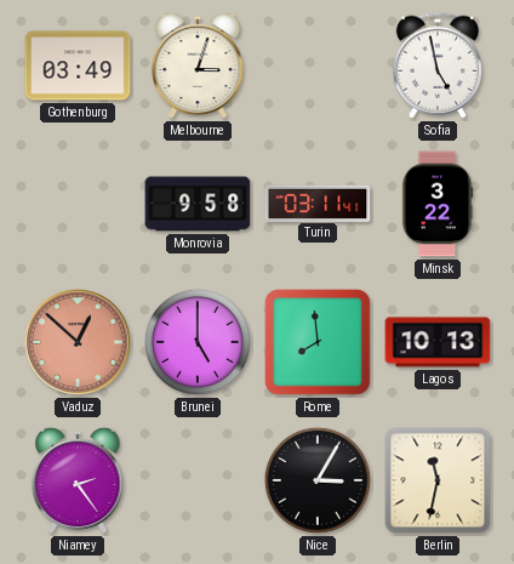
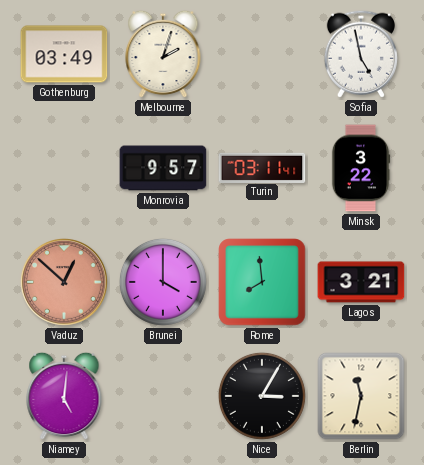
Melbourne: 3:03 -> 2:03 (163, 54)
Monrovia: 9:58 -> 9:57 (163, 168)
Brunei: 5:00 -> 4:00 (163, 282)
Lagos: 10:13 -> 3:21 (361, 282)
Niamey: 2:24 -> 5:01 (64, 396)
